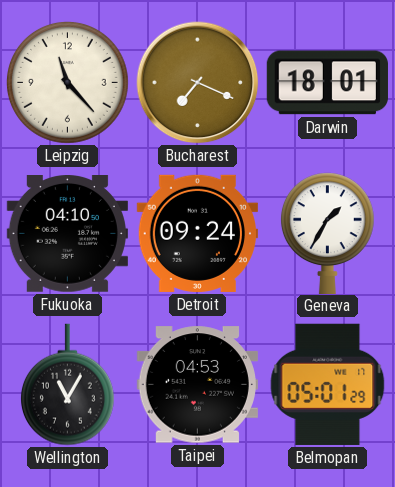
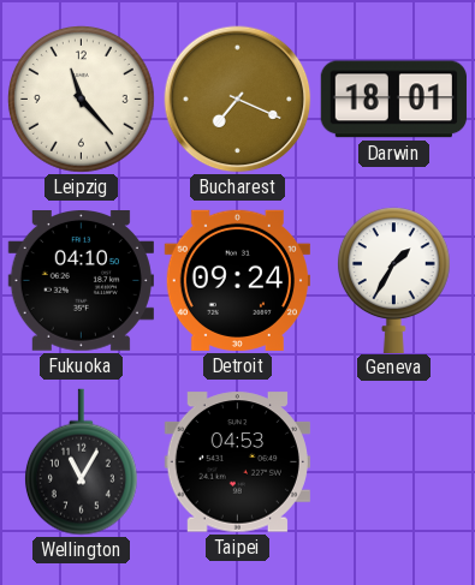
Belmopan: 05:01 -> none (328, 384)
